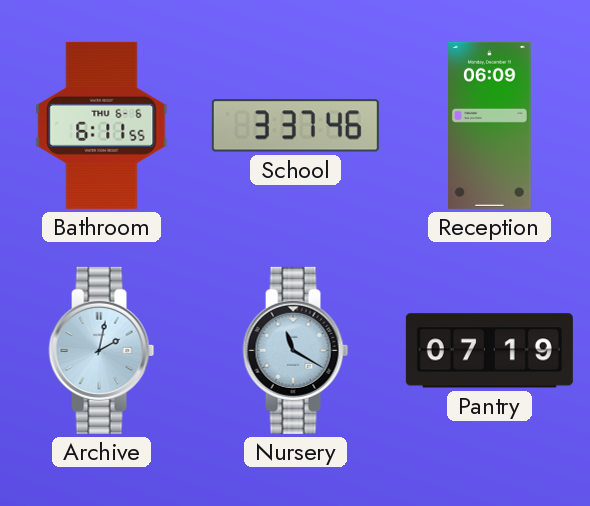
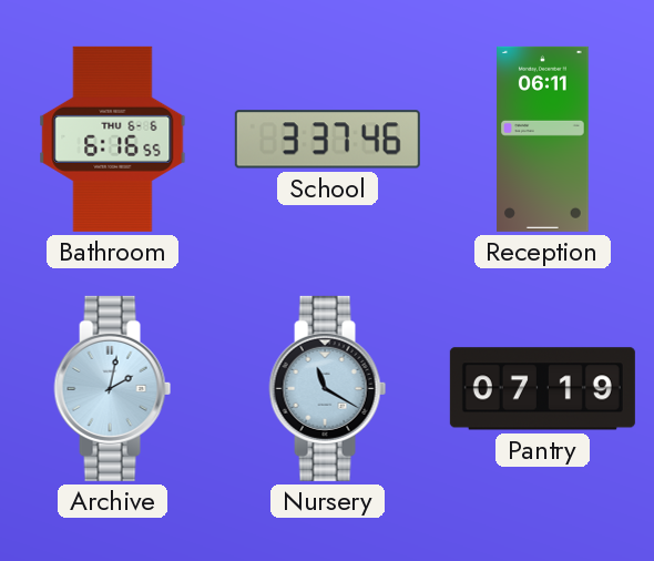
Bathroom: 6:11 -> 6:16 (113, 139)
Reception: 06:09 -> 06:11 (543, 139)
